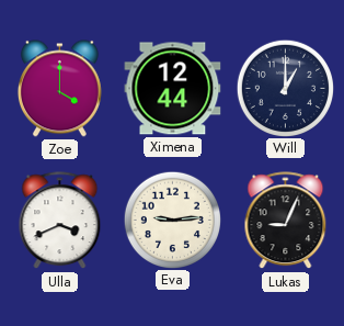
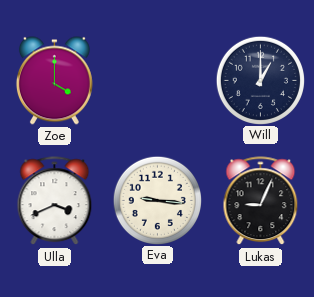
Ximena: 12:44 -> none (173, 89)
Eva: 9:14 -> 9:16 (157, 200)
